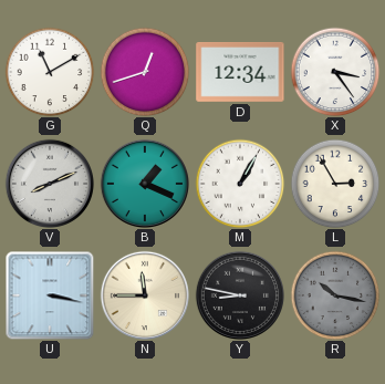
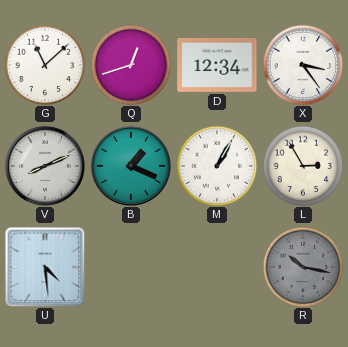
G: 11:10 -> 11:08 (45, 65)
U: 3:17 -> 4:29 (45, 267)
N: 11:45 -> none (145, 295)
Y: 8:47 -> none (240, 295)
